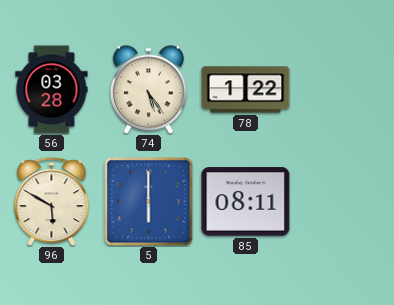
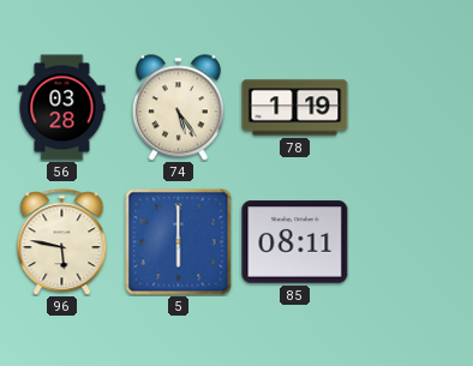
78: 1:22 -> 1:19 (295, 108)
96: 5:50 -> 5:47 (62, 242)
